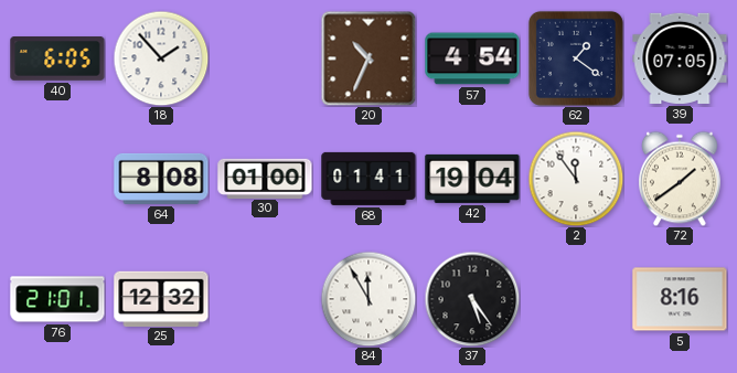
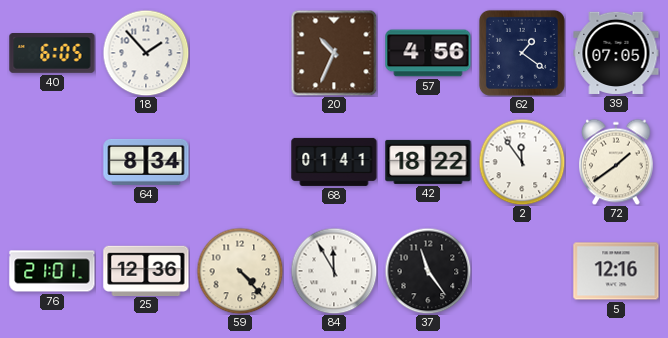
57: 4:54 -> 4:56 (428, 53)
64: 8:08 -> 8:34 (146, 162)
30: 01:00 -> none (265, 178)
42: 19:04 -> 18:22 (428, 162)
25: 12:32 -> 12:36 (146, 270)
59: none -> 4:23 (240, 271)
37: 5:24 -> 11:24 (428, 271)
5: 8:16 -> 12:16 (616, 271)
